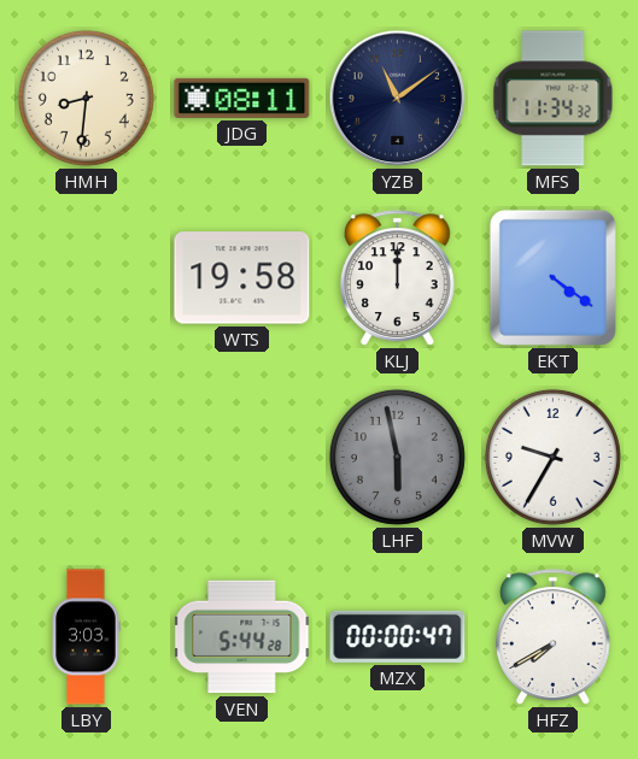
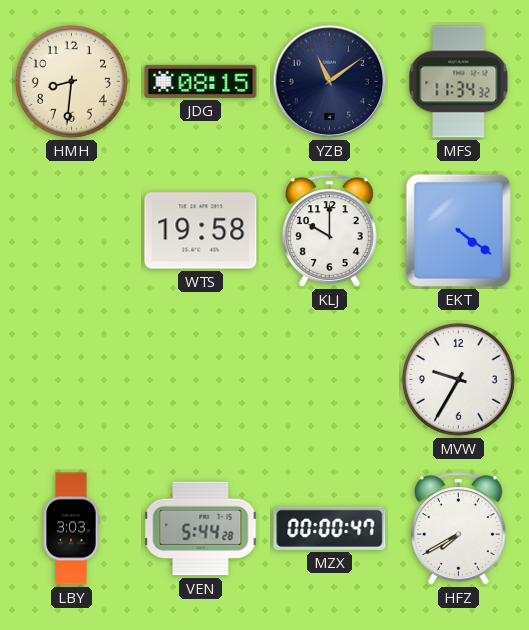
JDG: 08:11 -> 08:15 (201, 81)
KLJ: 12:00 -> 10:00 (330, 231)
LHF: 5:58 -> none (397, 457)
